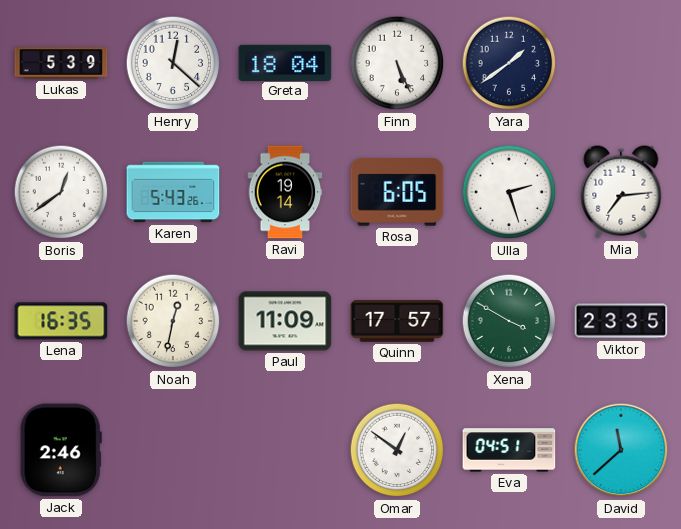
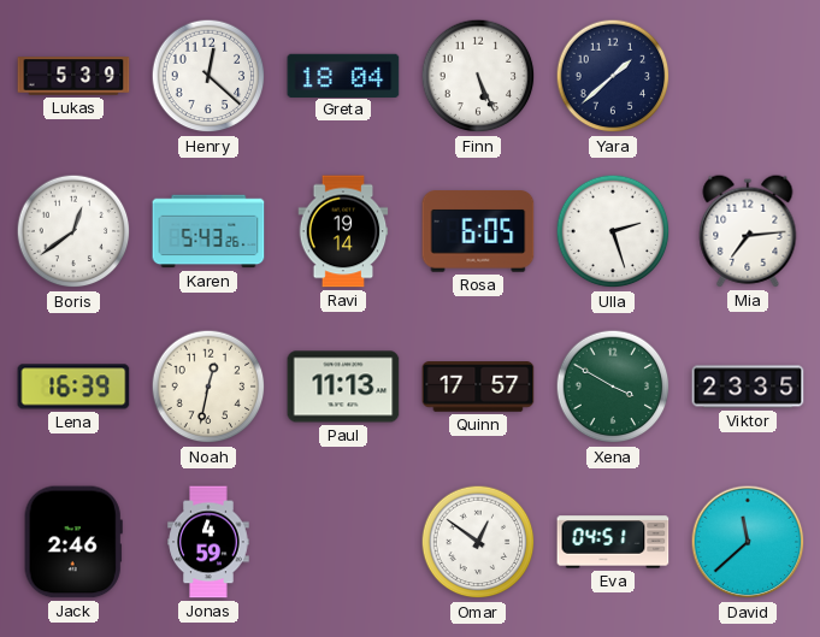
Yara: 1:39 -> 1:38 (613, 76)
Lena: 16:35 -> 16:39 (73, 387)
Paul: 11:09 -> 11:13 (343, 387)
Jonas: none -> 4:59 (208, 542)
